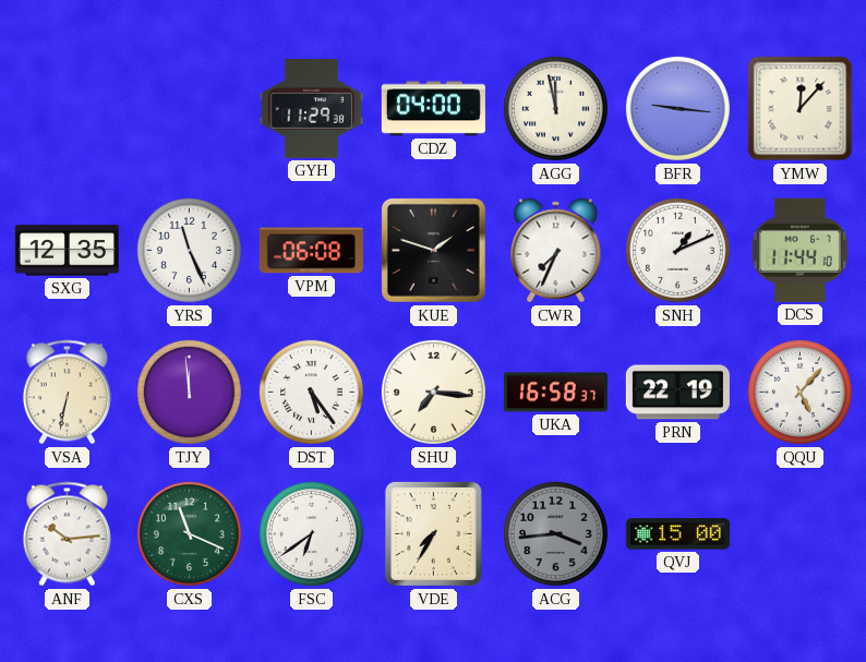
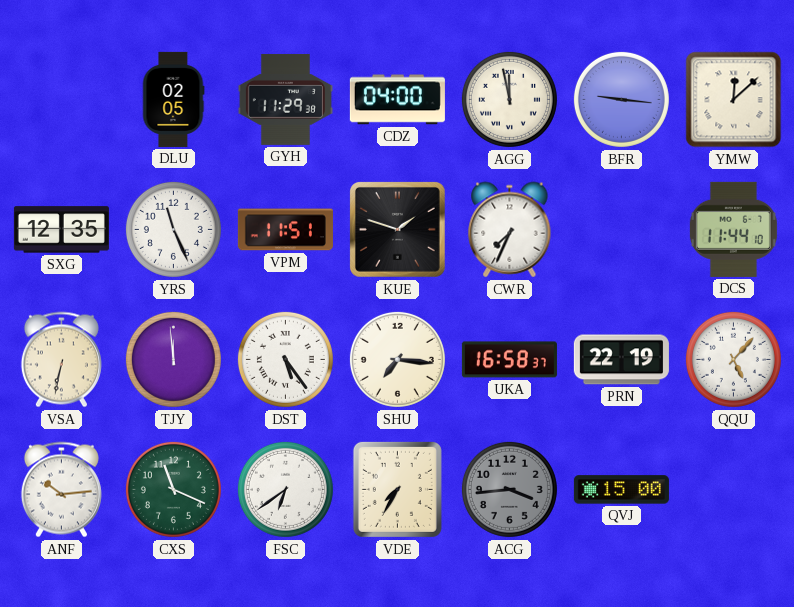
DLU: none -> 02:05 (173, 99)
YMW: 12:07 -> 12:08 (734, 100)
VPM: 06:08 -> 11:51 (285, 230)
SNH: 1:11 -> none (677, 250)
